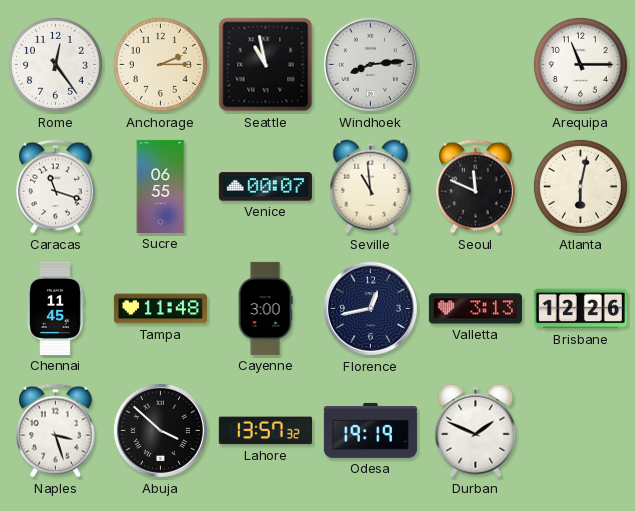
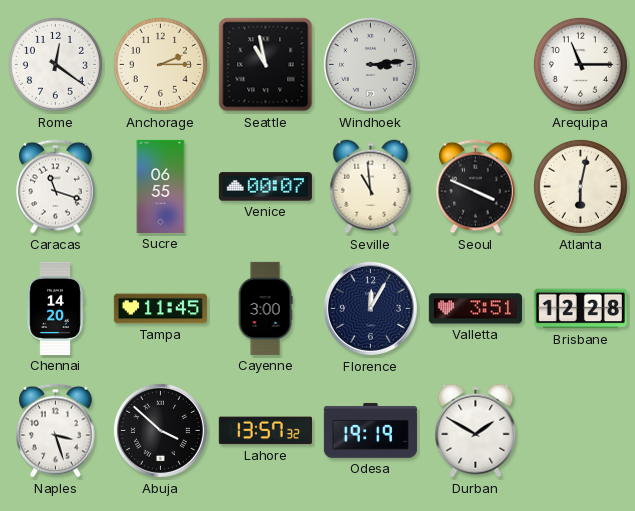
Rome: 12:24 -> 12:21 (55, 64)
Windhoek: 8:14 -> 3:14 (370, 64)
Seoul: 11:49 -> 3:49 (476, 187)
Chennai: 11:45 -> 14:20 (55, 308)
Tampa: 11:48 -> 11:45 (160, 309)
Florence: 12:43 -> 12:05 (370, 308)
Valletta: 3:13 -> 3:51 (475, 309)
Brisbane: 12:26 -> 12:28 (580, 309)
Durban: 1:49 -> 1:50 (476, 431)
